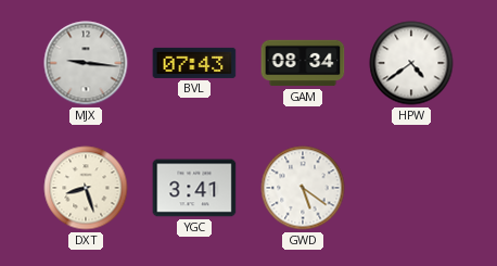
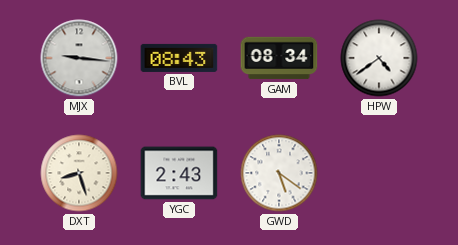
BVL: 07:43 -> 08:43 (179, 58)
YGC: 3:41 -> 2:43 (179, 173)
